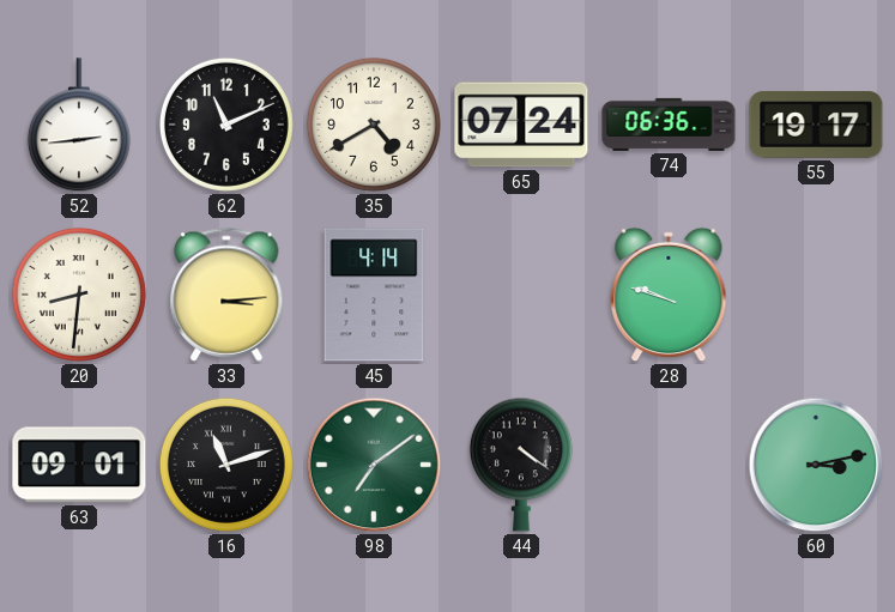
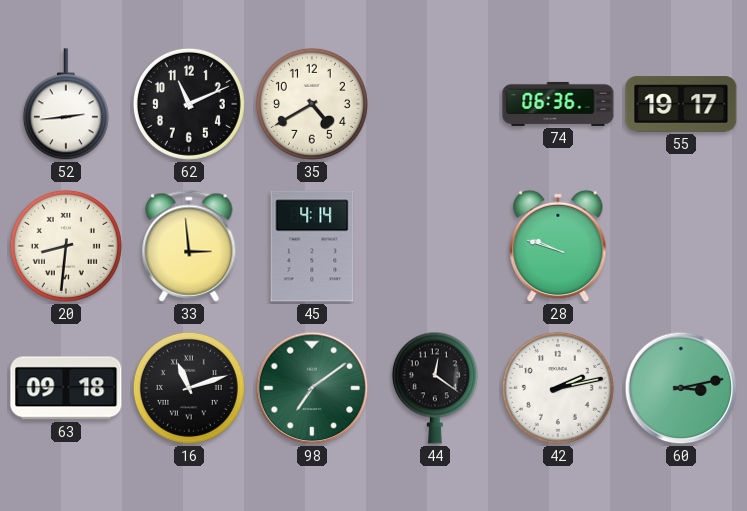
65: 07:24 -> none (521, 125)
33: 3:14 -> 2:59 (189, 246)
63: 09:01 -> 09:18 (66, 388)
44: 4:21 -> 12:21 (435, 388)
42: none -> 2:13 (558, 388)
